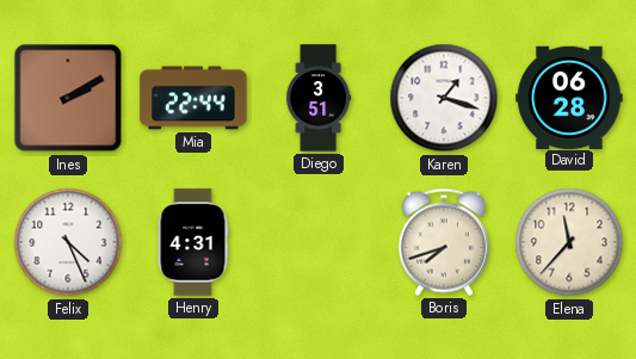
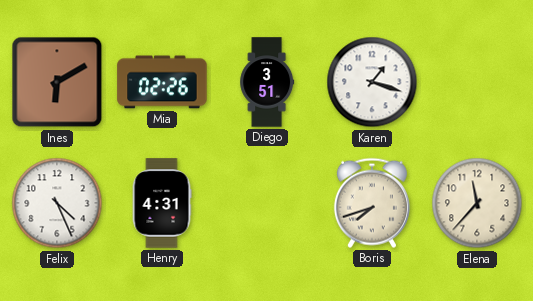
Ines: 2:10 -> 6:10 (57, 82)
Mia: 22:44 -> 02:26 (162, 82)
David: 06:28 -> none (569, 97)
